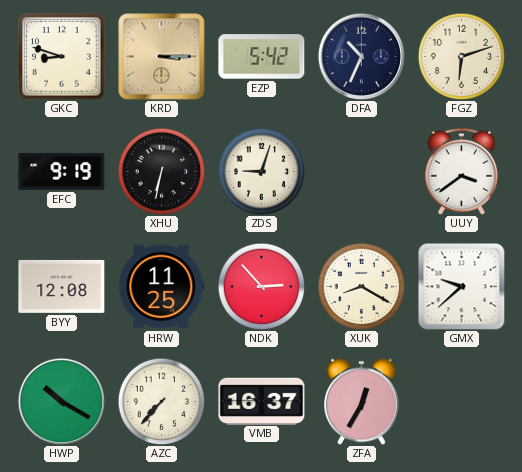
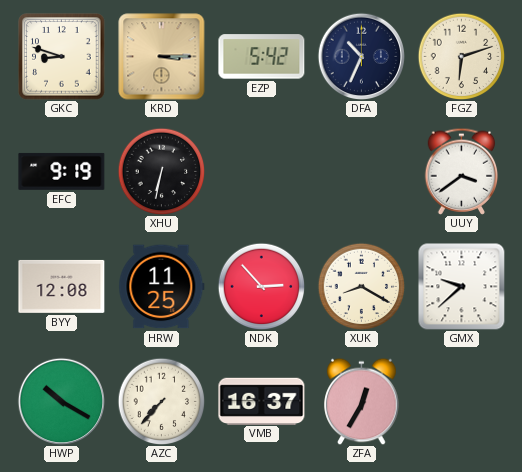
ZDS: 9:03 -> none (261, 171)
